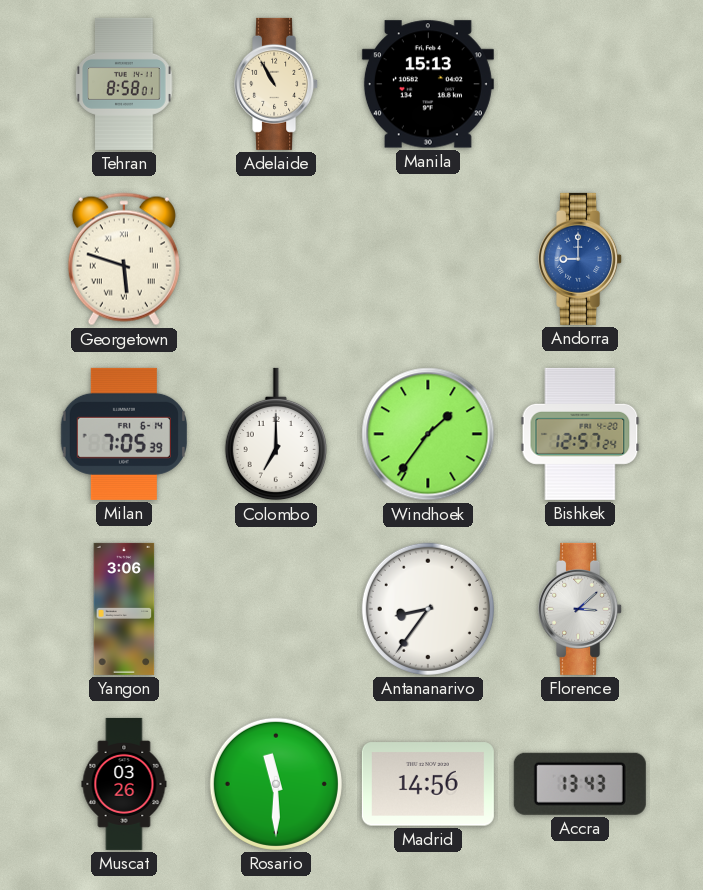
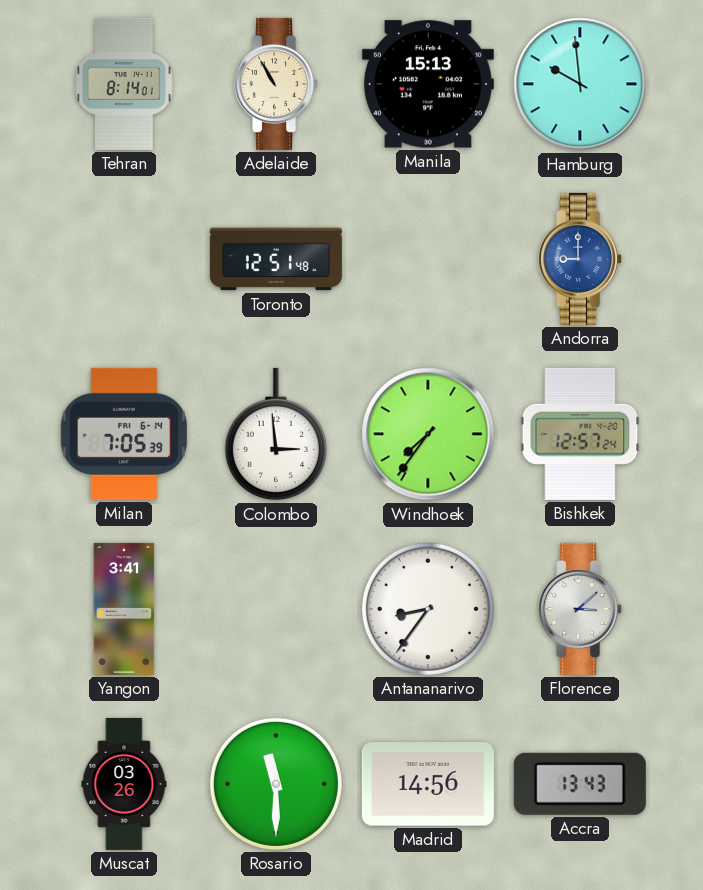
Tehran: 8:58 -> 8:14 (124, 84)
Hamburg: none -> 9:59 (580, 84)
Georgetown: 5:48 -> none (124, 259)
Toronto: none -> 12:51 (276, 259)
Colombo: 7:00 -> 2:59 (276, 434)
Windhoek: 1:36 -> 7:36 (428, 434)
Yangon: 3:06 -> 3:41 (124, 609)
